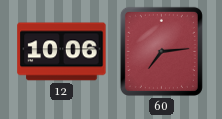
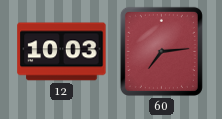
12: 10:06 -> 10:03 (62, 52)
